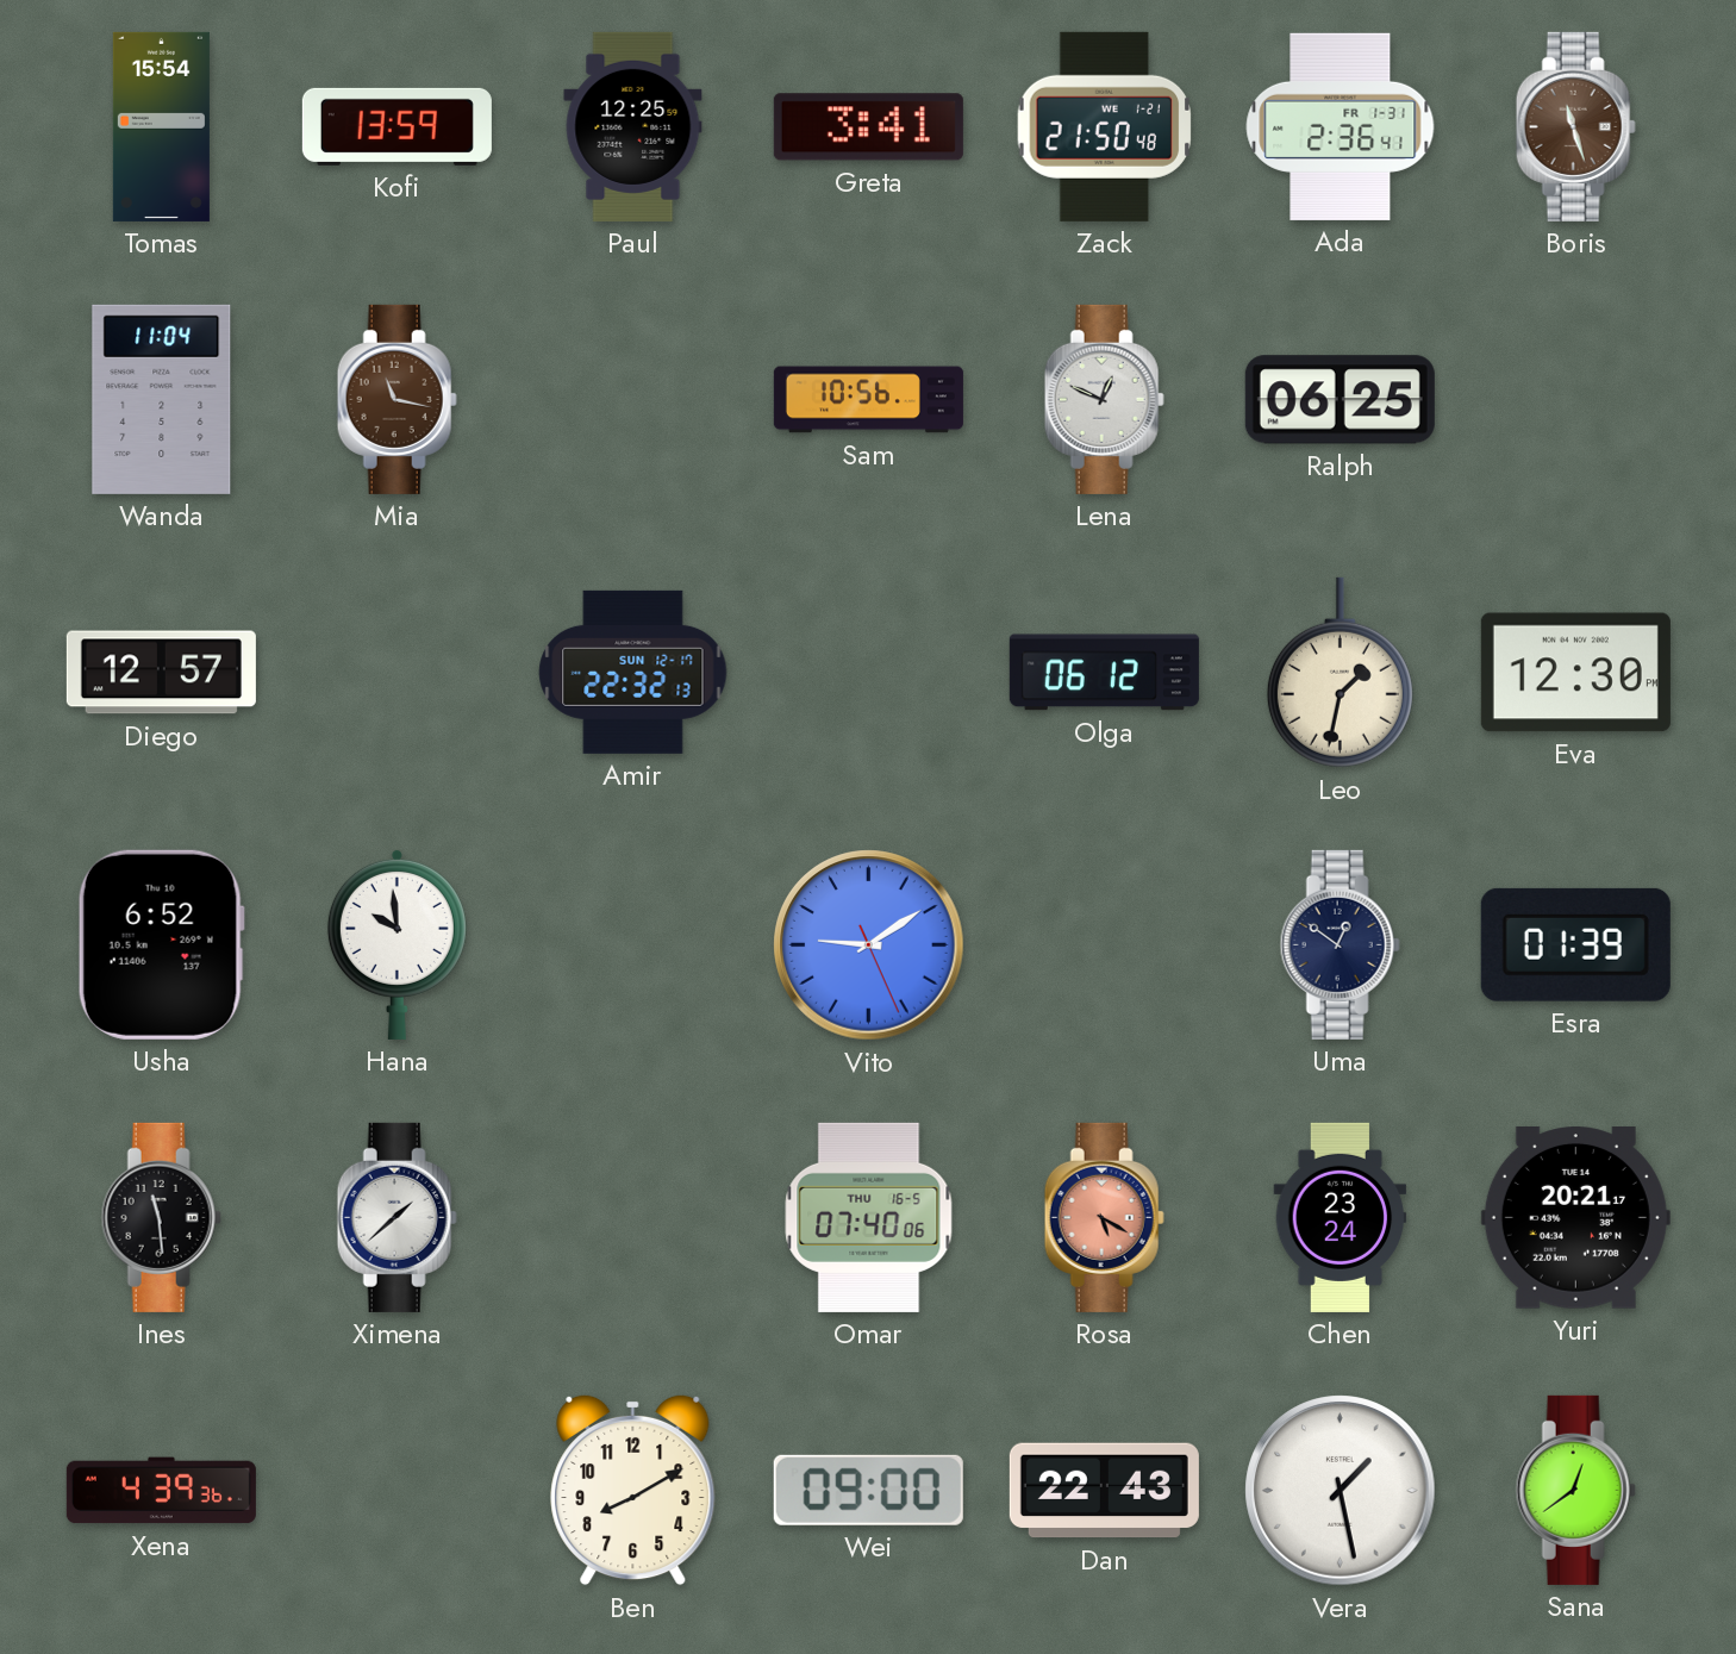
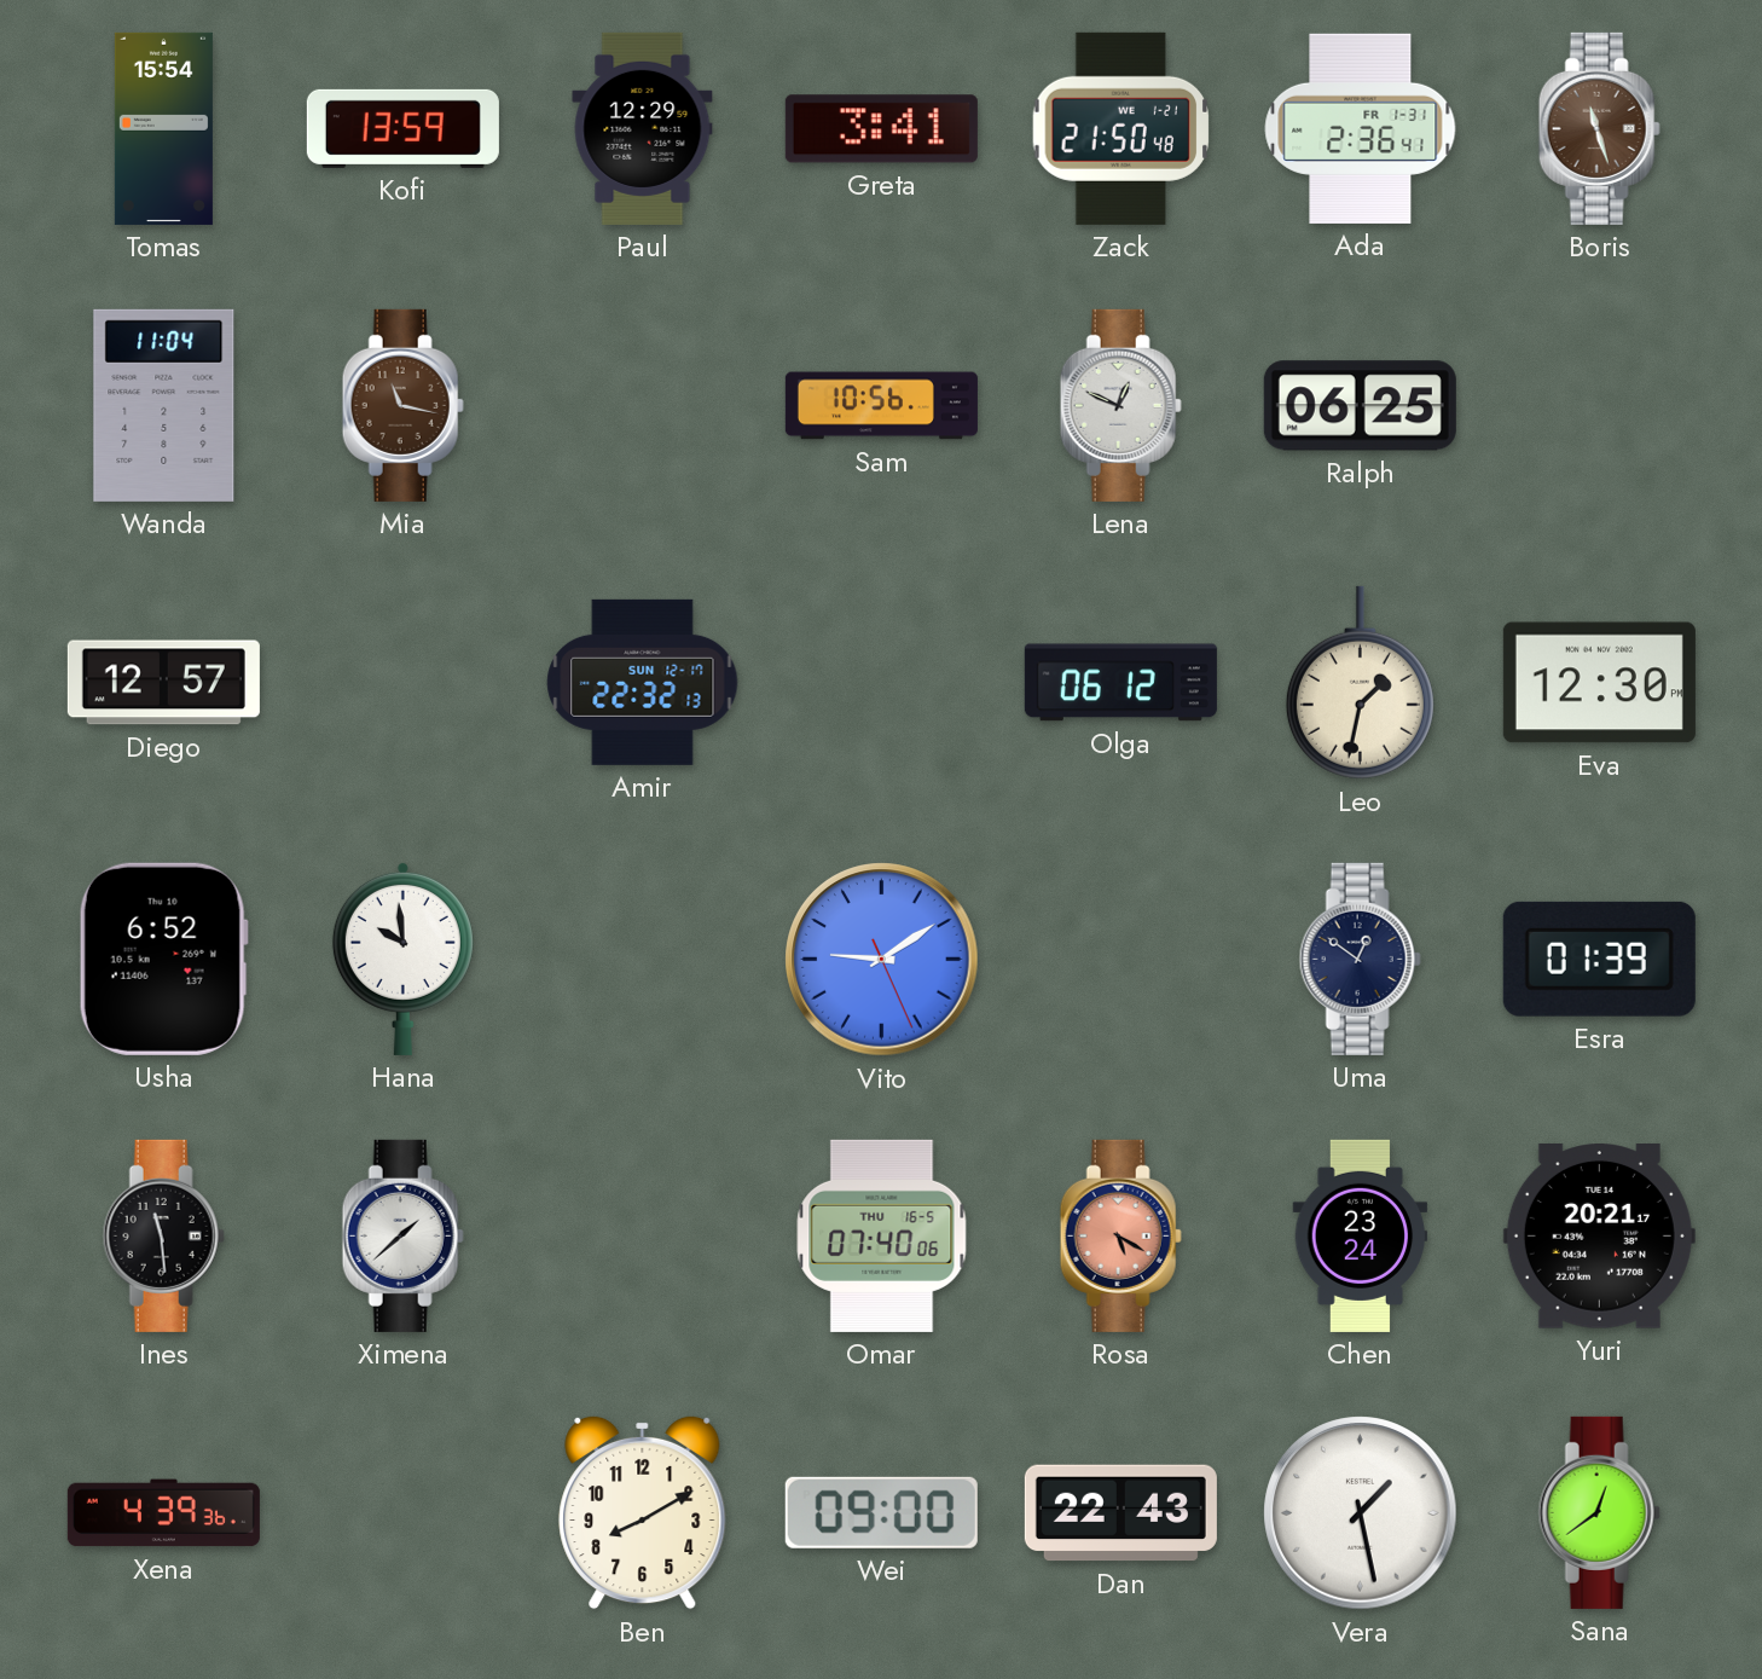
Paul: 12:25 -> 12:29 (643, 128)
